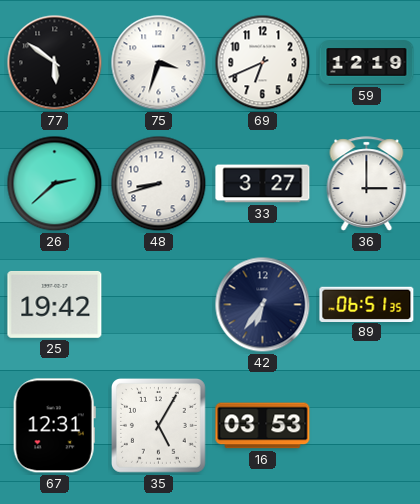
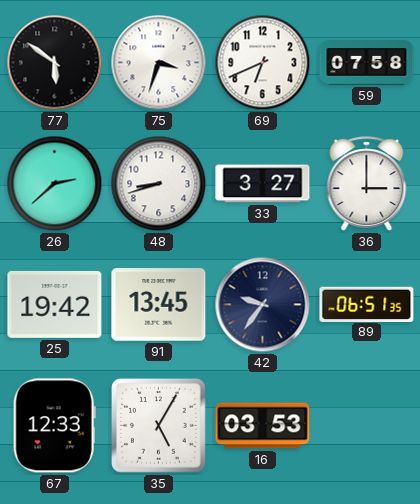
59: 12:19 -> 07:58 (367, 63)
91: none -> 13:45 (159, 305)
42: 6:36 -> 9:36 (263, 305)
67: 12:31 -> 12:33 (54, 426)
